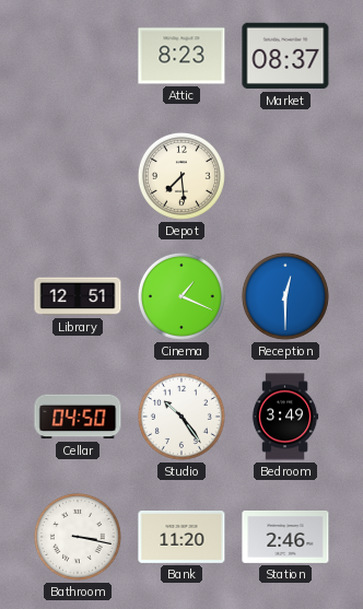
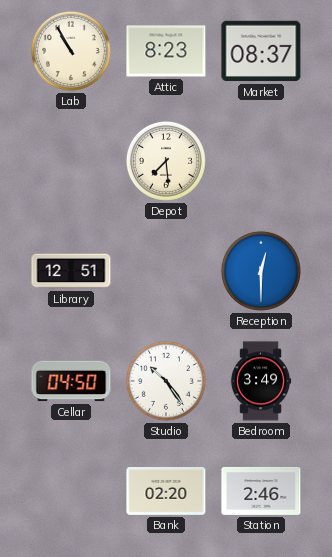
Lab: none -> 10:55 (71, 51)
Cinema: 1:19 -> none (181, 296)
Bathroom: 3:17 -> none (78, 537)
Bank: 11:20 -> 02:20 (166, 492)
